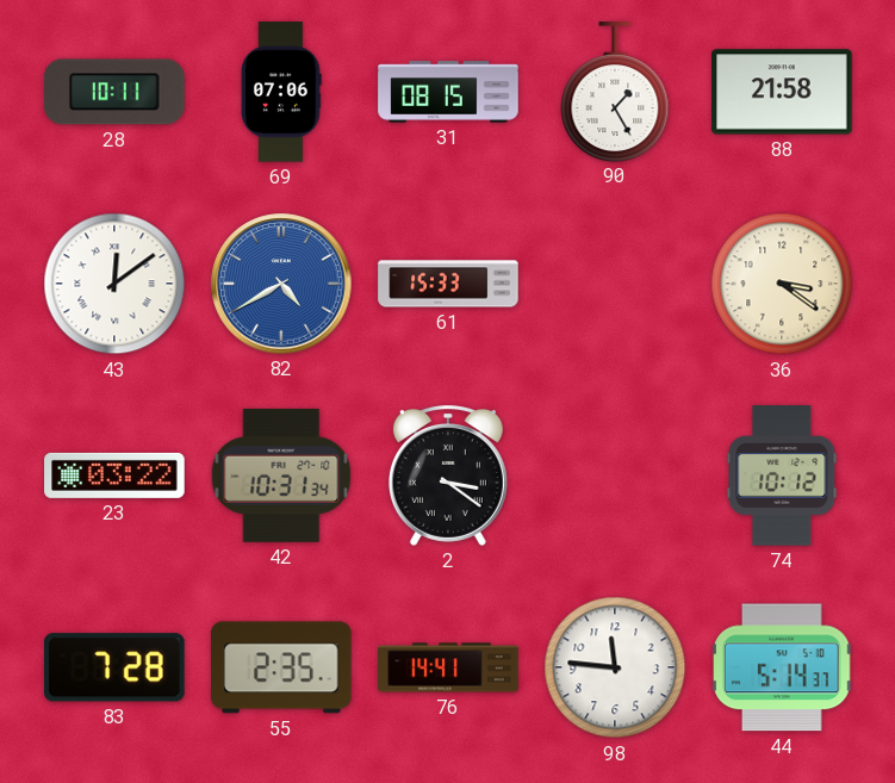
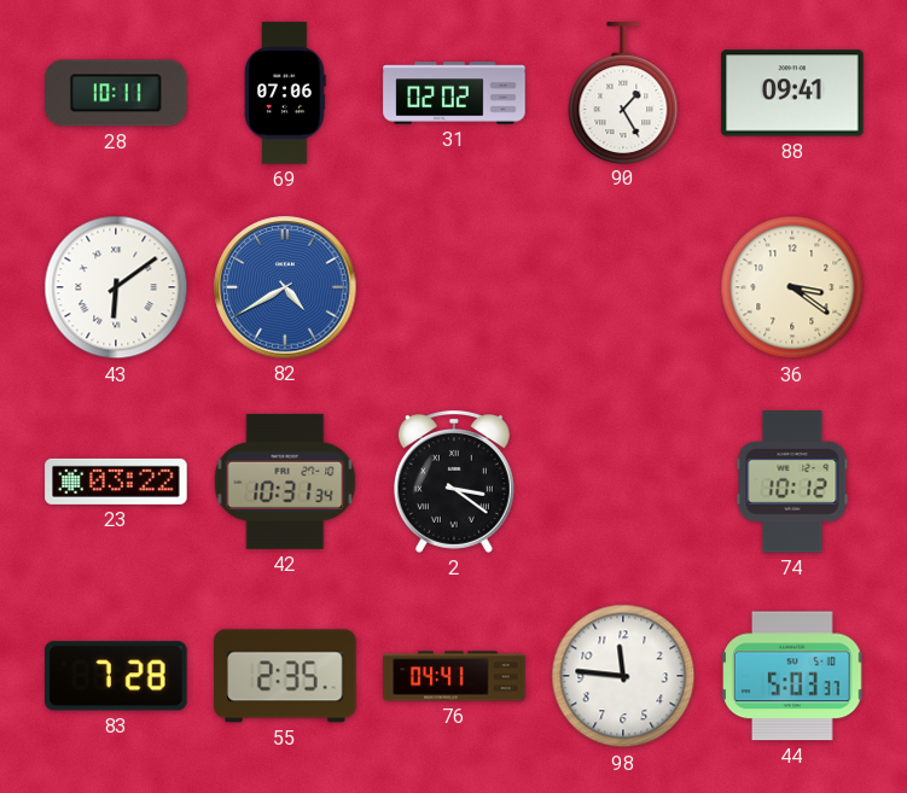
31: 08:15 -> 02:02 (454, 93)
88: 21:58 -> 09:41 (792, 93)
43: 12:09 -> 6:09 (116, 287)
61: 15:33 -> none (448, 284)
76: 14:41 -> 04:41 (454, 676)
44: 5:14 -> 5:03 (792, 676)
